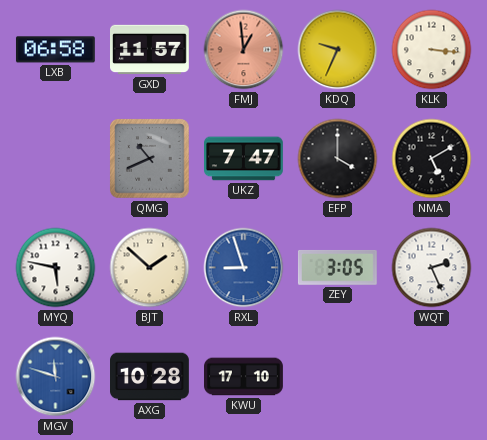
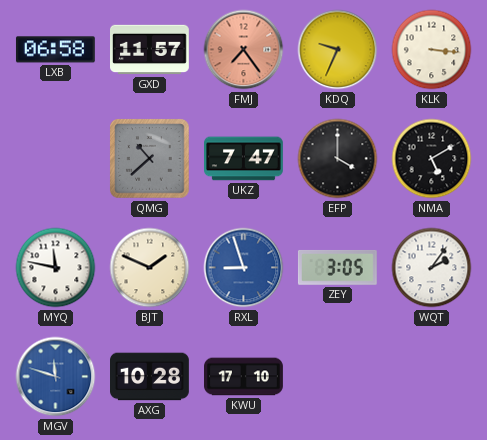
FMJ: 12:59 -> 7:24 (244, 50)
QMG: 10:41 -> 10:38 (150, 159)
MYQ: 5:47 -> 11:47 (56, 268)
BJT: 1:52 -> 1:49 (150, 268)
WQT: 2:26 -> 2:06 (432, 268)
